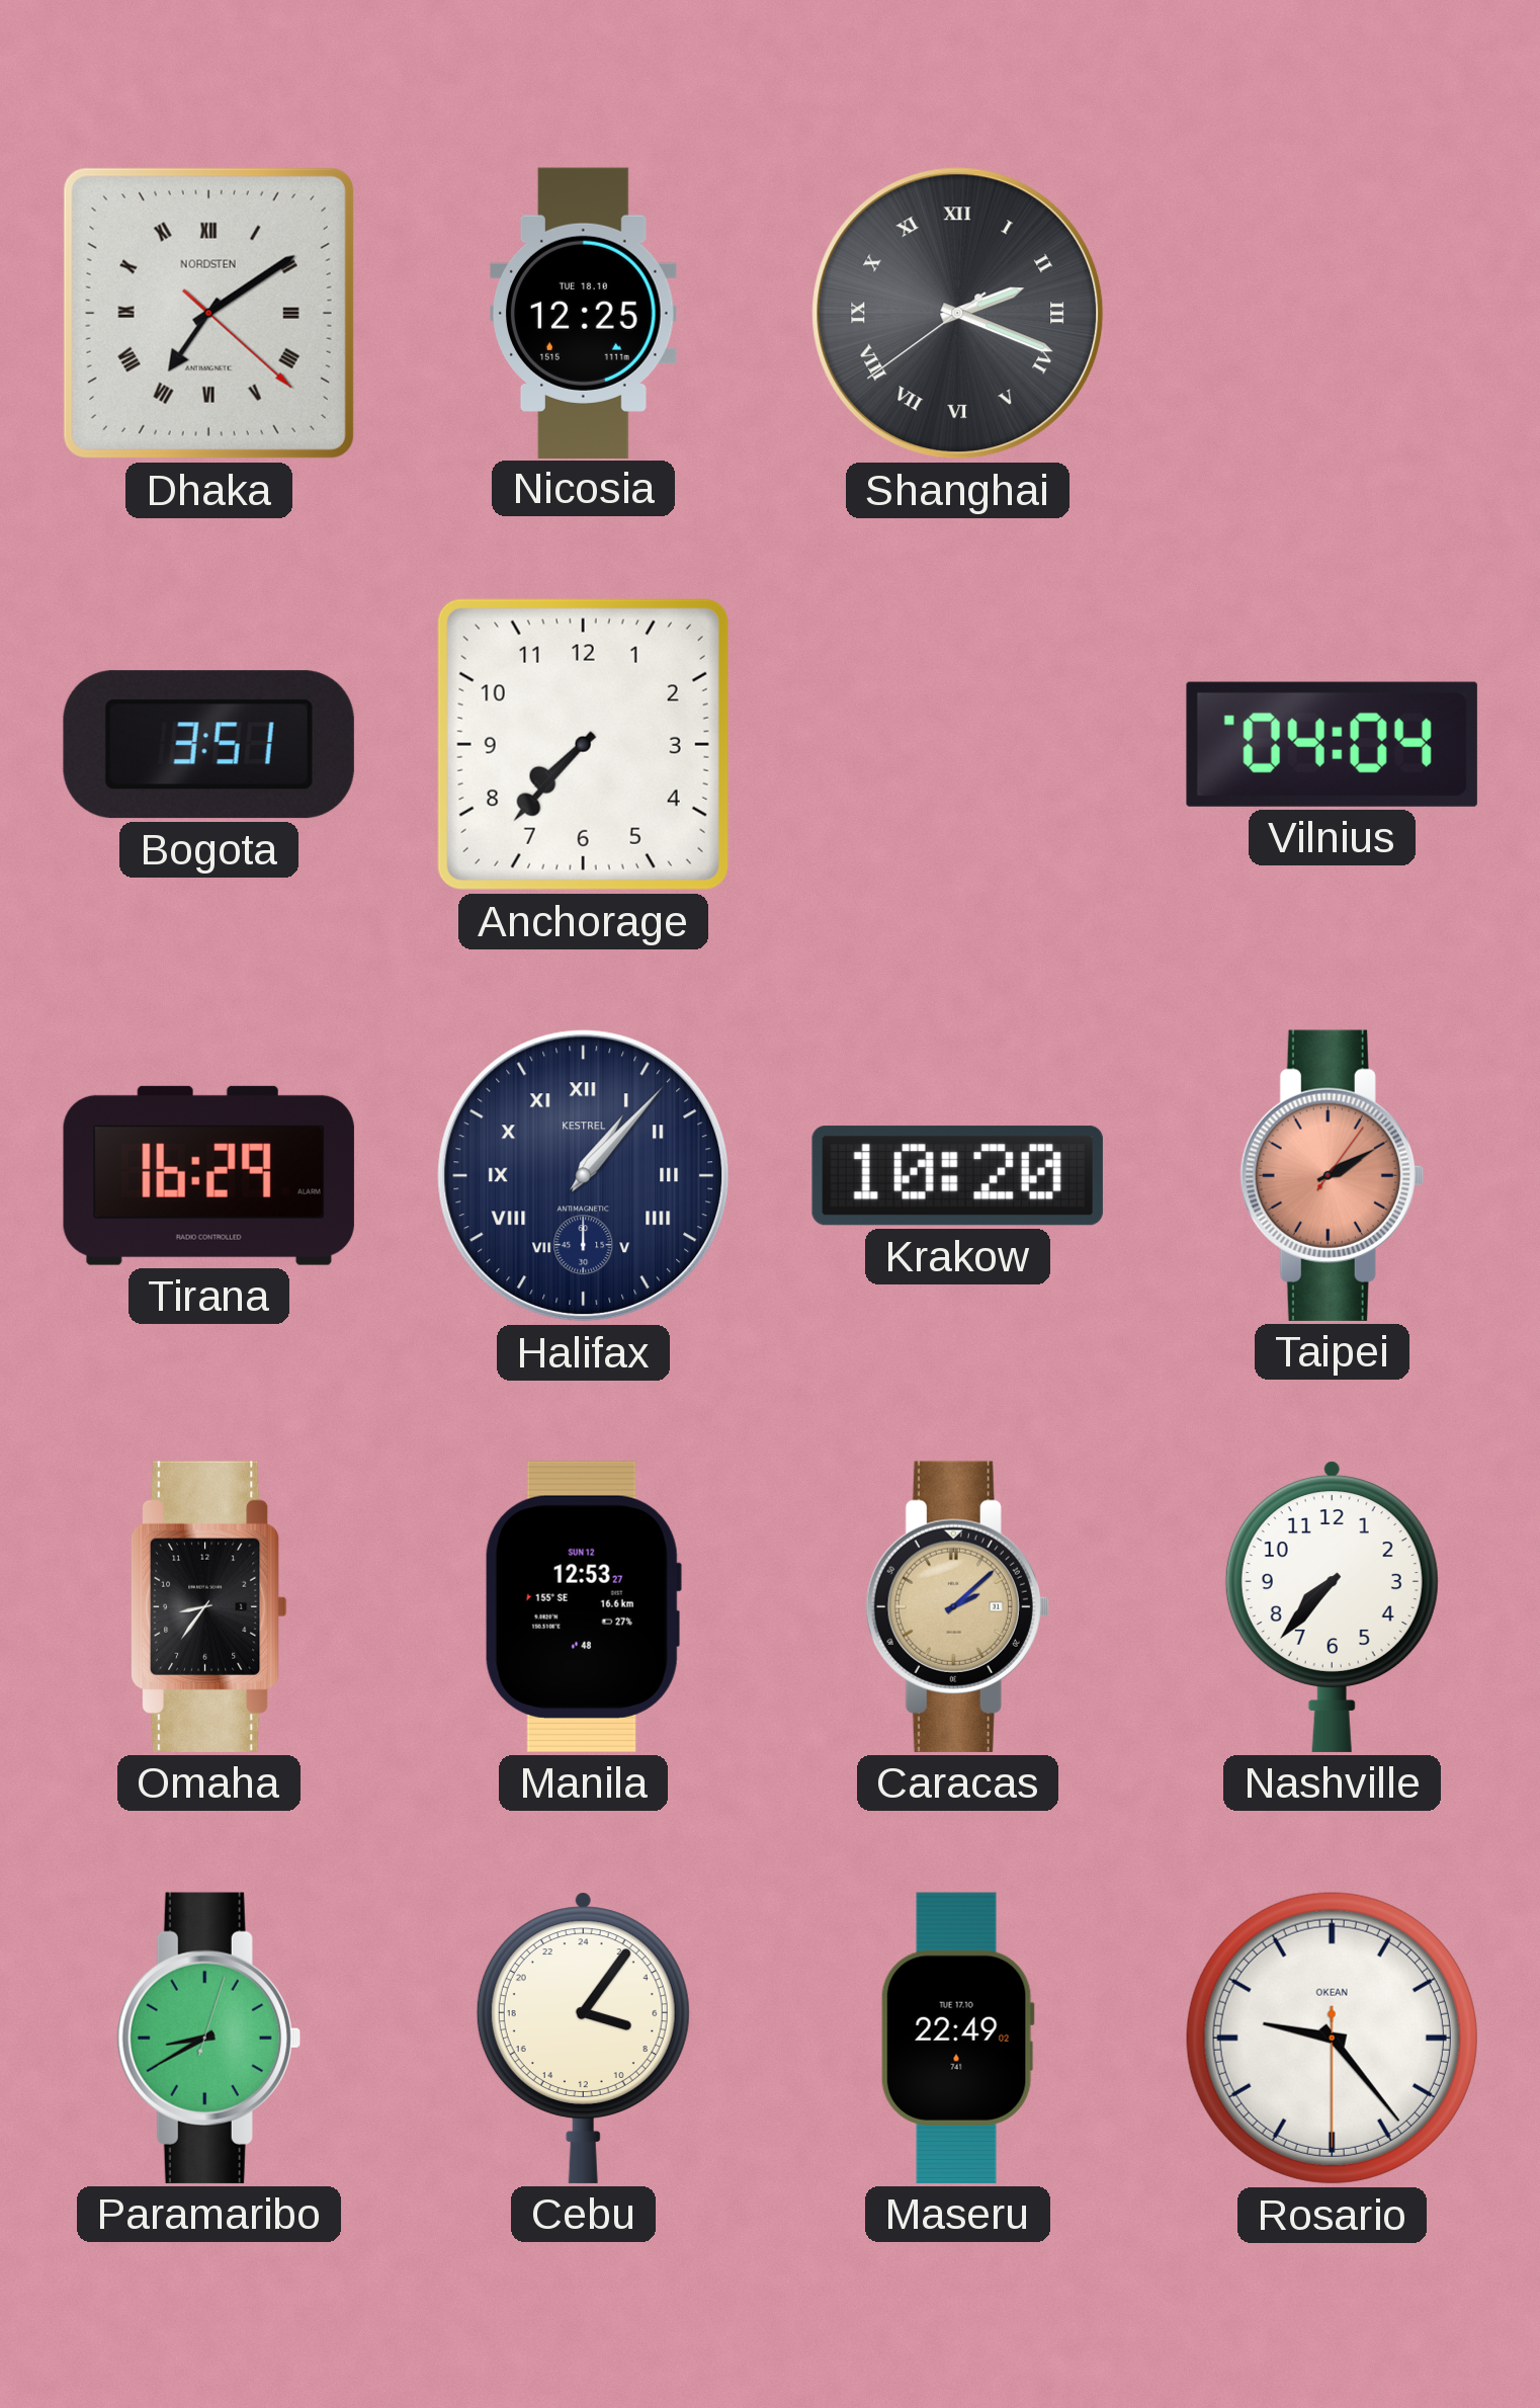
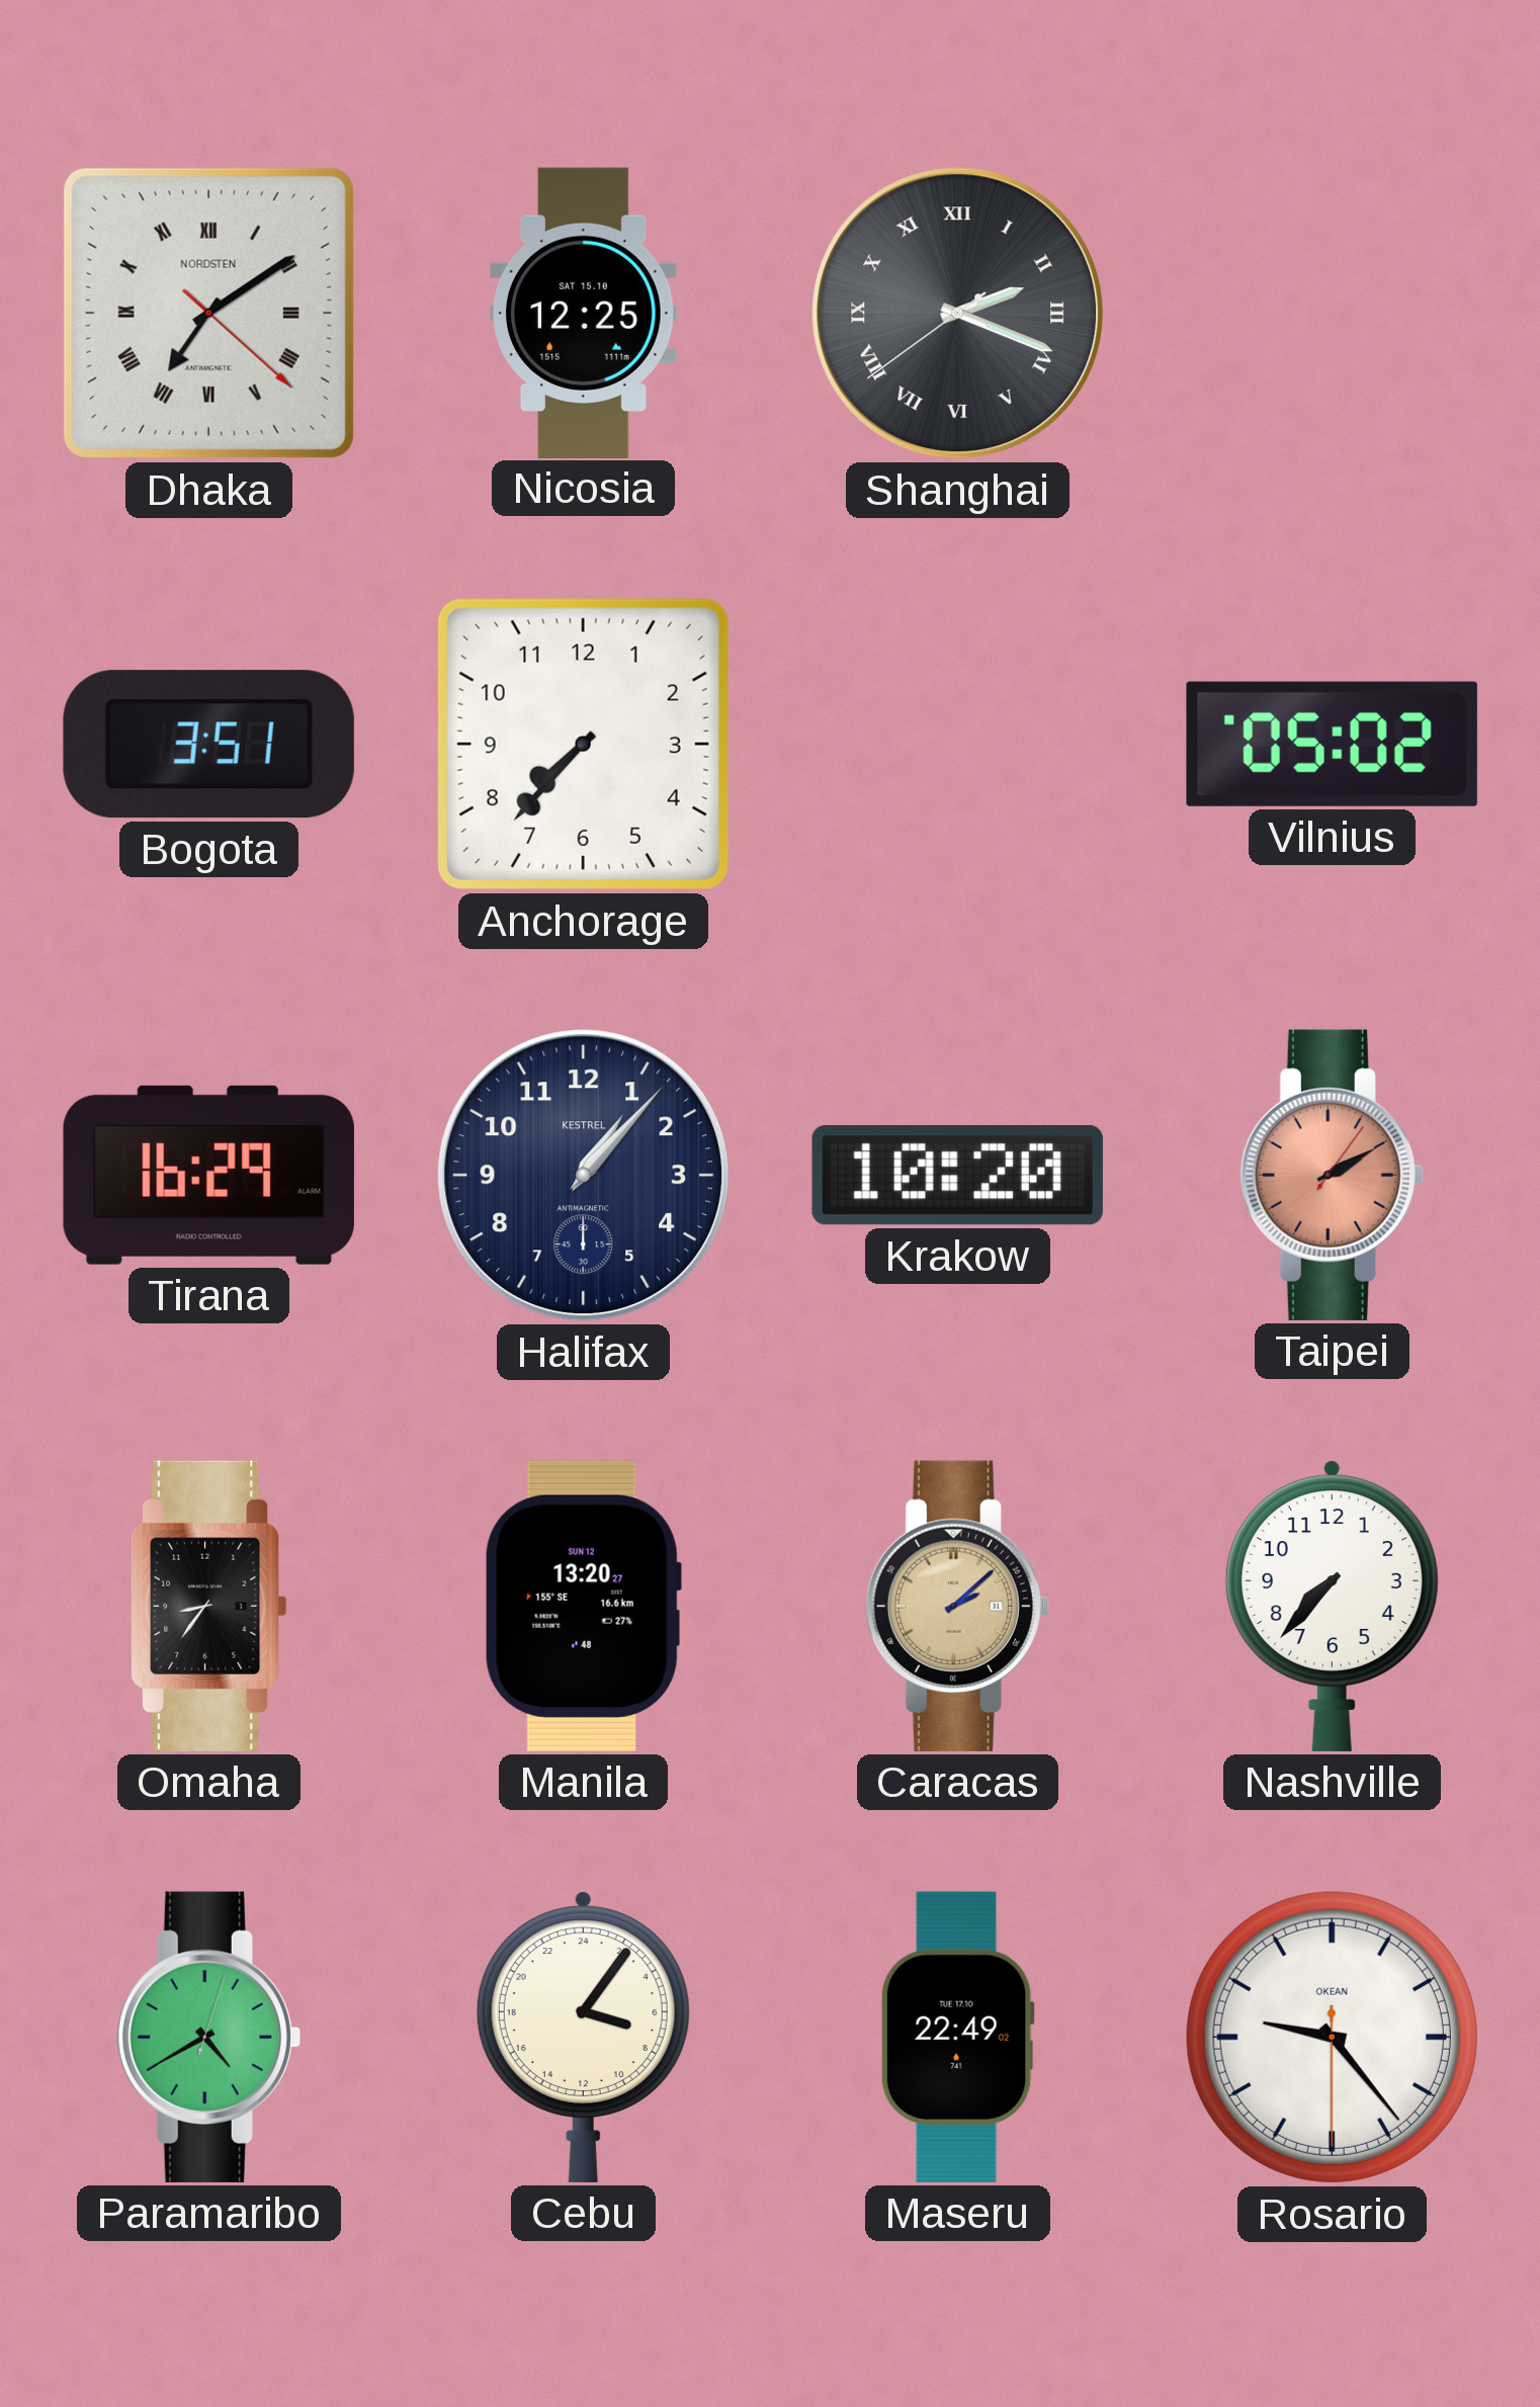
Nicosia date: TUE 18.10 -> SAT 15.10 (584, 313)
Vilnius: 04:04 -> 05:02 (1332, 744)
Halifax numerals: Roman -> Arabic (584, 1176)
Manila: 12:53 -> 13:20 (583, 1606)
Paramaribo: 8:40 -> 4:40 (208, 2037)
